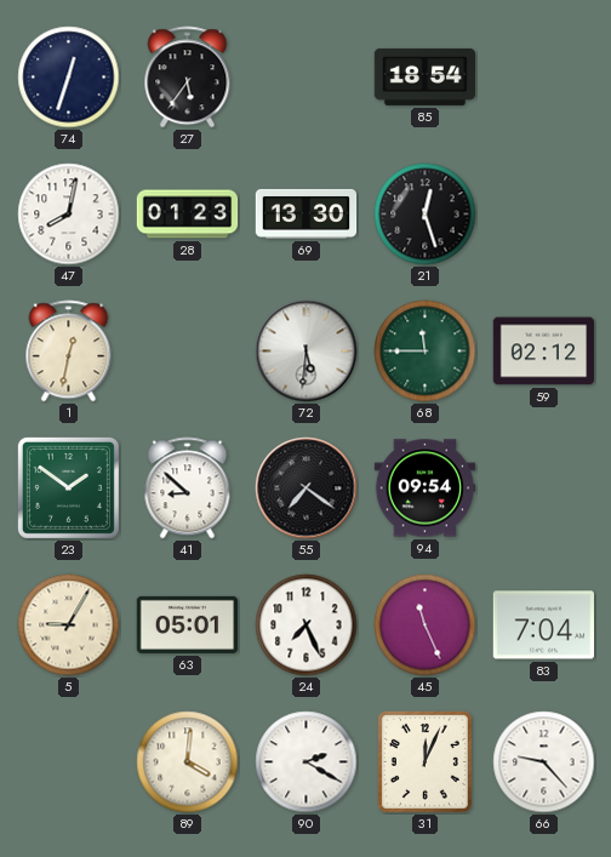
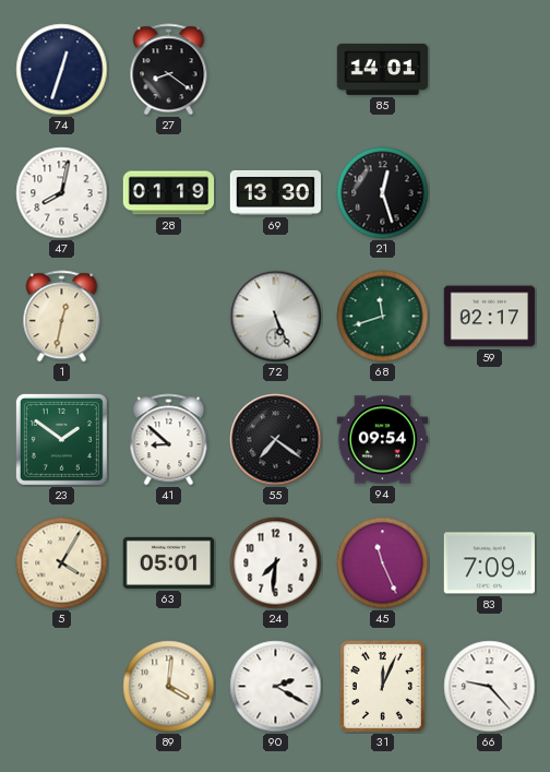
27: 5:36 -> 8:21 (169, 70)
85: 18:54 -> 14:01 (383, 69)
28: 01:23 -> 01:19 (169, 193)
72: 5:31 -> 5:26 (276, 317)
68: 11:45 -> 11:42 (383, 317)
59: 02:12 -> 02:17 (490, 317)
5: 9:05 -> 4:05 (62, 563)
24: 7:26 -> 7:31 (276, 563)
83: 7:04 -> 7:09 (489, 563)
